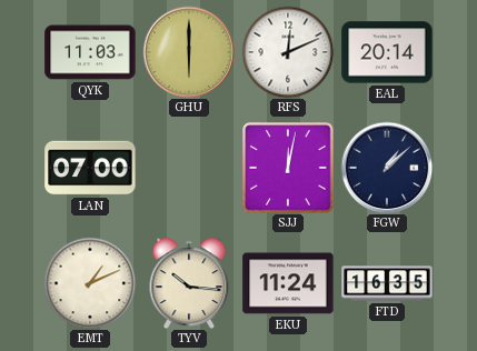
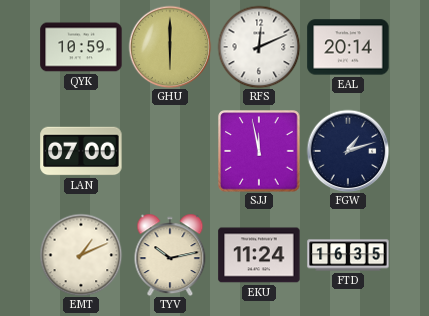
QYK: 11:03 -> 10:59 (81, 47)
SJJ: 12:02 -> 11:58 (259, 151)
FGW: 1:08 -> 1:12 (348, 151)
TYV: 10:16 -> 10:13 (170, 255)
